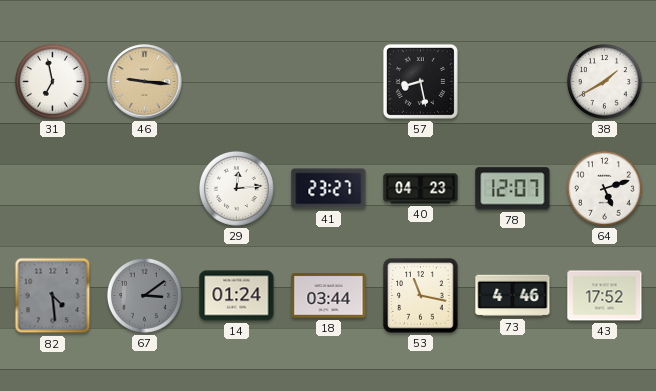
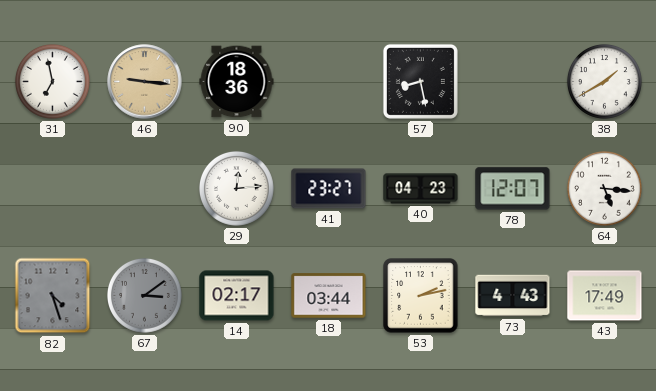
90: none -> 18:36 (237, 82)
64: 5:12 -> 5:16 (604, 188)
82: 4:29 -> 4:27 (53, 296)
14: 01:24 -> 02:17 (237, 296)
53: 11:17 -> 2:13 (421, 296)
73: 4:46 -> 4:43 (513, 296)
43: 17:52 -> 17:49 (605, 296)
